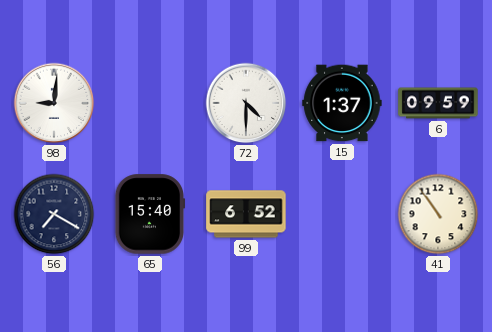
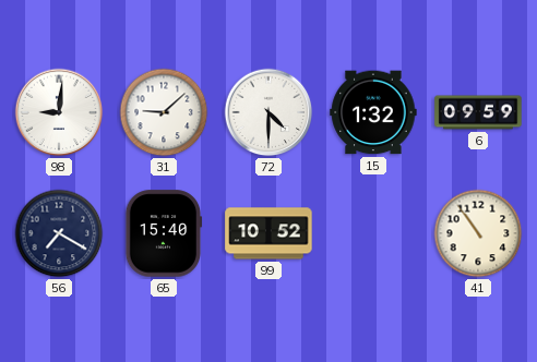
31: none -> 9:08 (164, 112)
15: 1:37 -> 1:32 (373, 112)
99: 6:52 -> 10:52 (268, 233)
